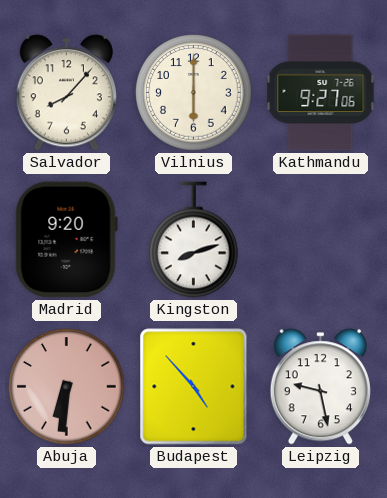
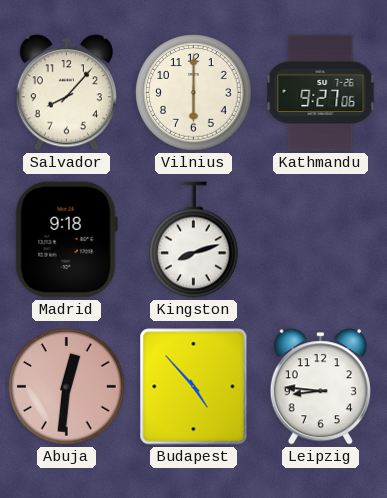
Madrid: 9:20 -> 9:18 (66, 240)
Abuja: 6:31 -> 12:31 (67, 387)
Leipzig: 9:28 -> 8:46 (320, 387)
